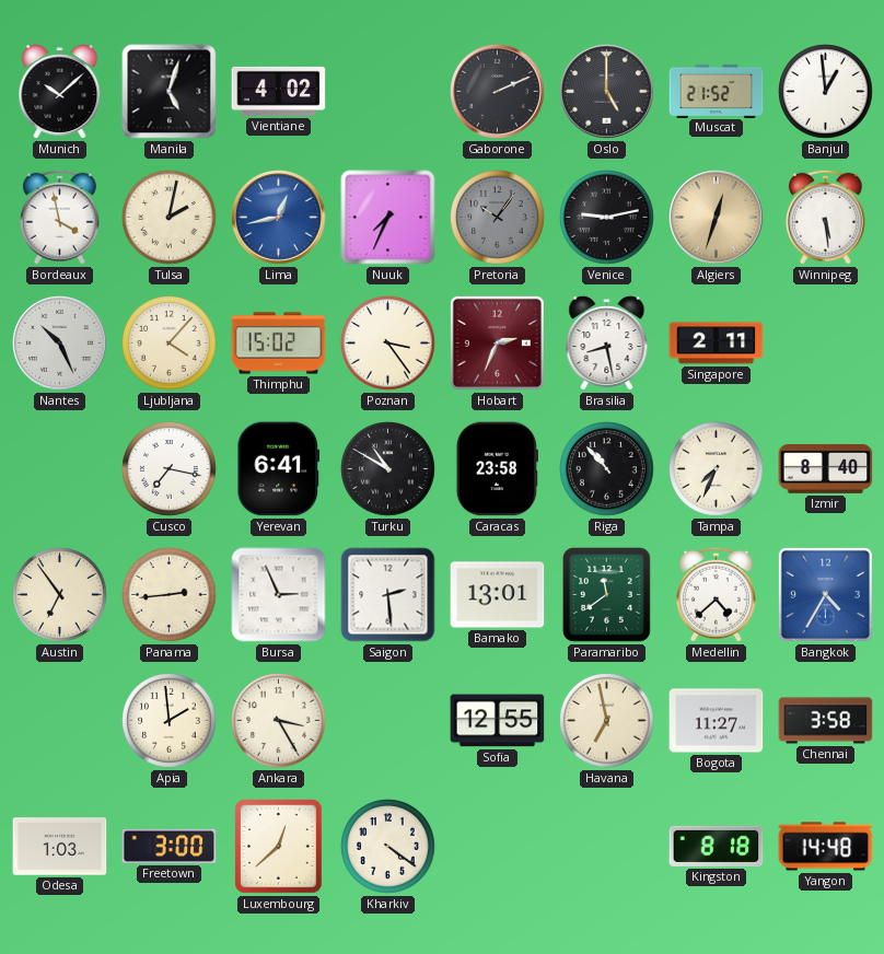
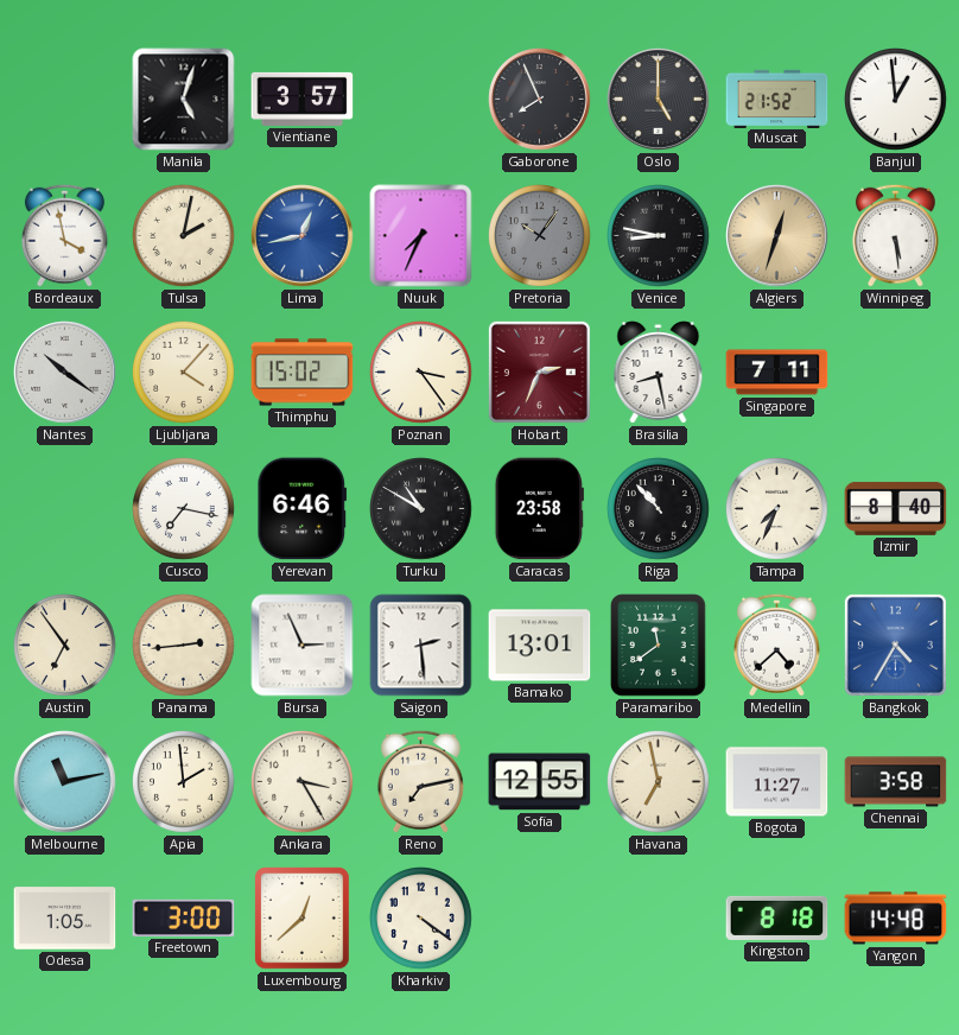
Munich: 10:08 -> none (60, 92)
Vientiane: 4:02 -> 3:57 (303, 99)
Gaborone: 2:11 -> 7:56 (540, 100)
Venice: 9:13 -> 8:47 (659, 236)
Nantes: 10:26 -> 10:21 (65, 373)
Singapore: 2:11 -> 7:11 (777, 373)
Yerevan: 6:41 -> 6:46 (303, 509)
Melbourne: none -> 11:13 (65, 782)
Reno: none -> 7:13 (420, 781)
Odesa: 1:03 -> 1:05 (65, 919)
